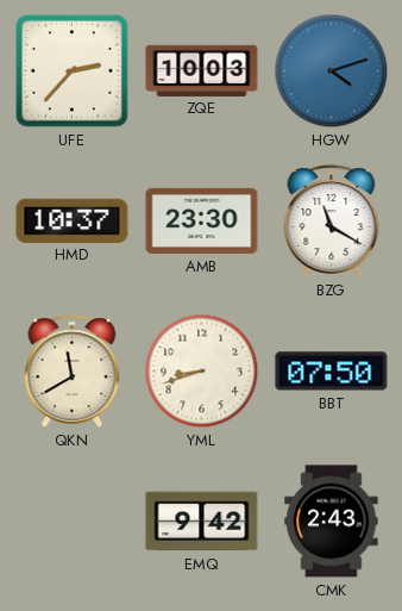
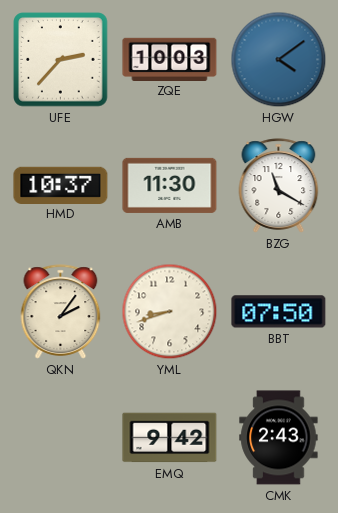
HGW: 4:12 -> 4:09 (279, 60)
AMB: 23:30 -> 11:30 (170, 185)
QKN: 11:40 -> 2:06 (61, 312)
